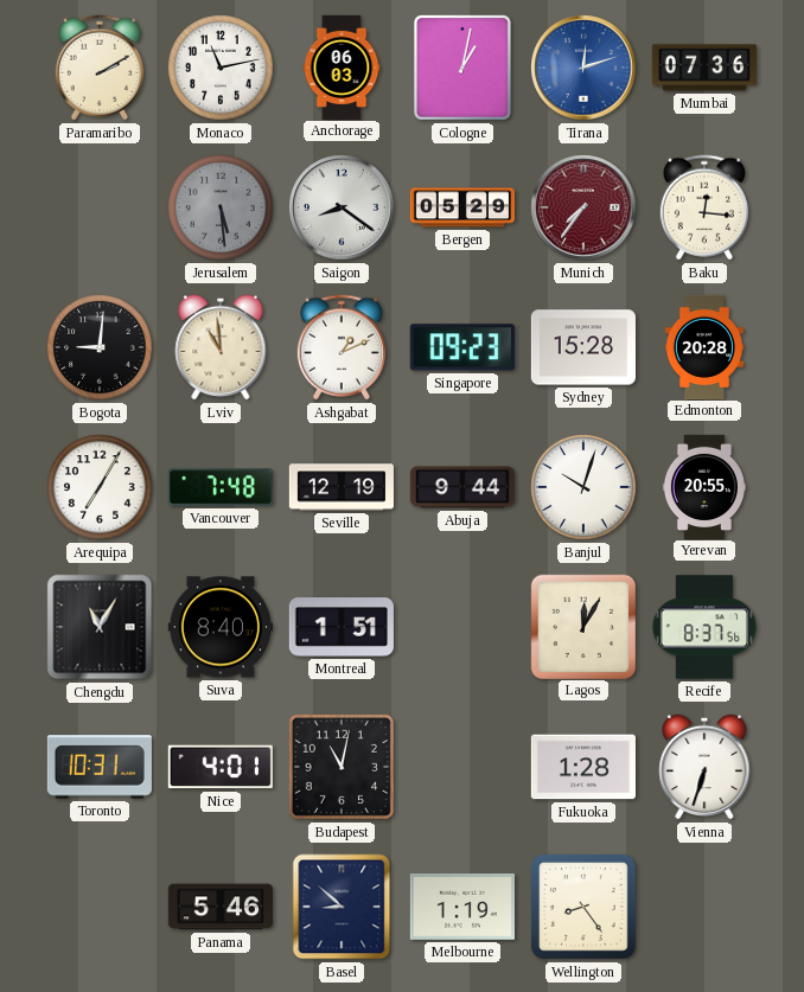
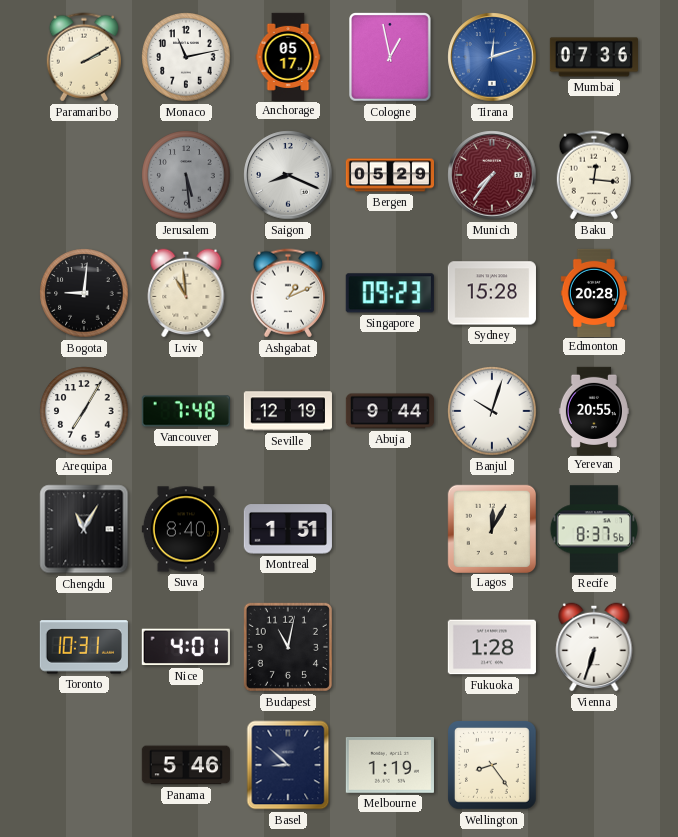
Anchorage: 06:03 -> 05:17 (288, 56)
Cologne: 1:02 -> 12:58 (391, 58)
Saigon: 8:21 -> 8:19 (288, 175)
